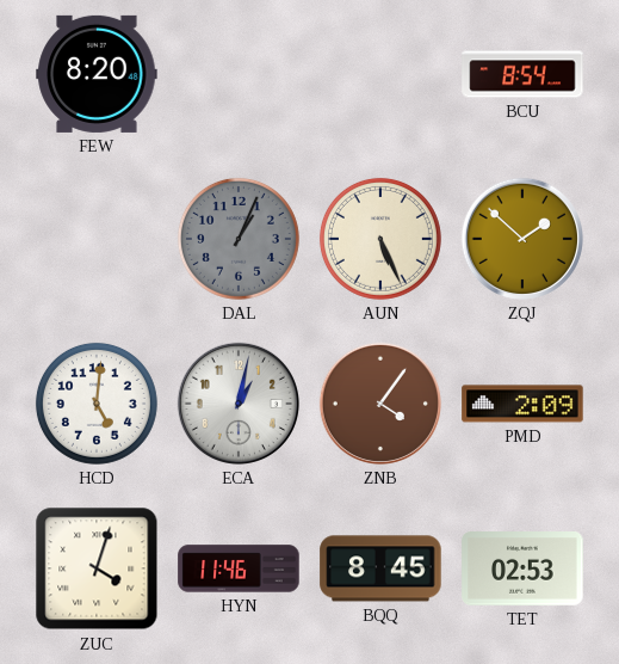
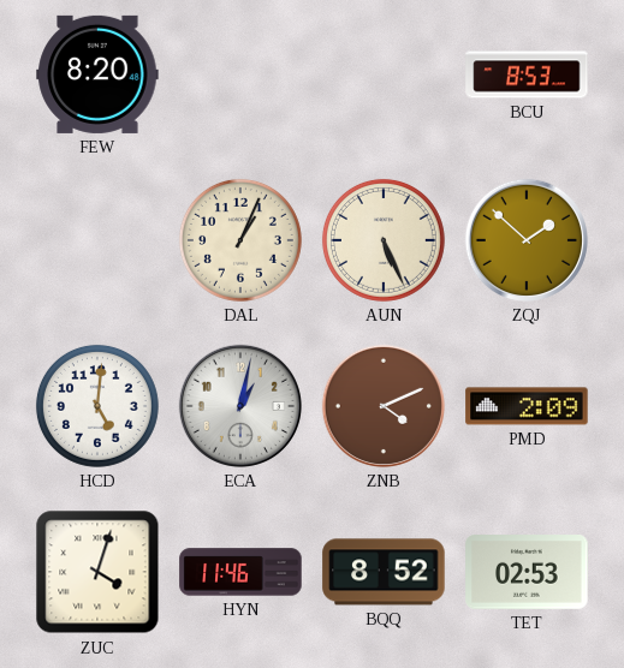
BCU: 8:54 -> 8:53 (527, 74)
DAL dial: grey -> cream (240, 240)
ZNB: 4:06 -> 4:11 (384, 406)
BQQ: 8:45 -> 8:52 (384, 572)
